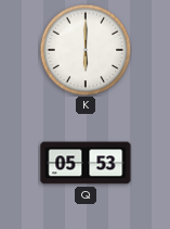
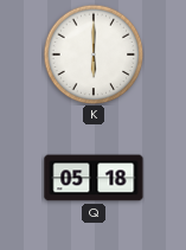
Q: 05:53 -> 05:18 (94, 178)
